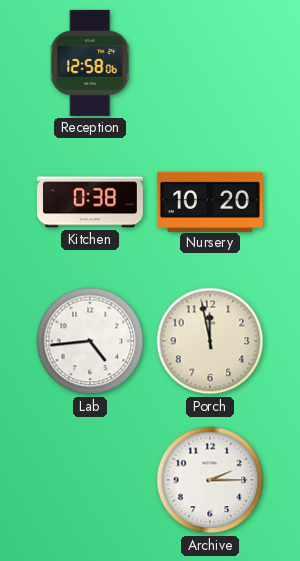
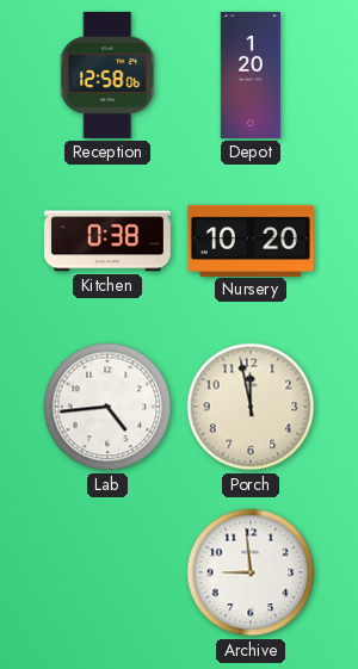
Depot: none -> 1:20 (251, 75)
Archive: 2:15 -> 8:59 (251, 572)
